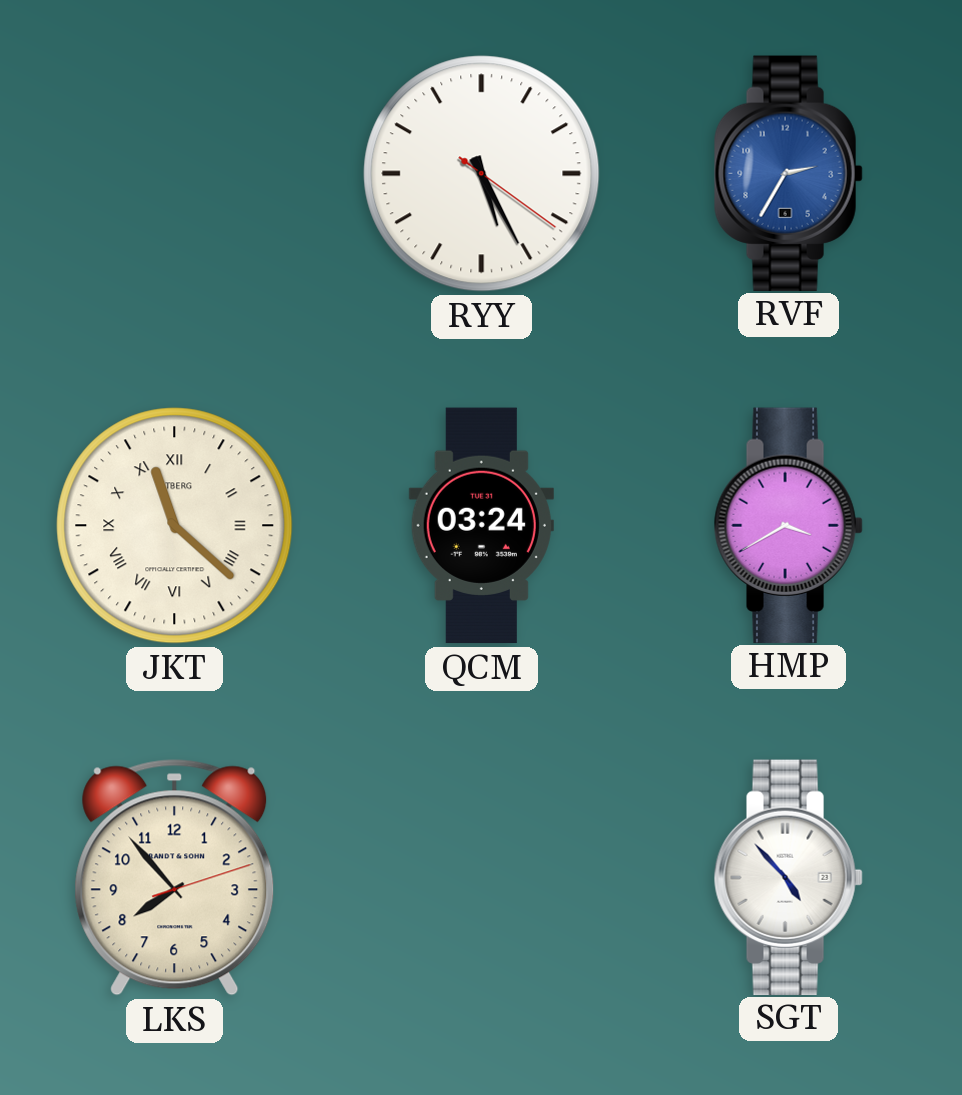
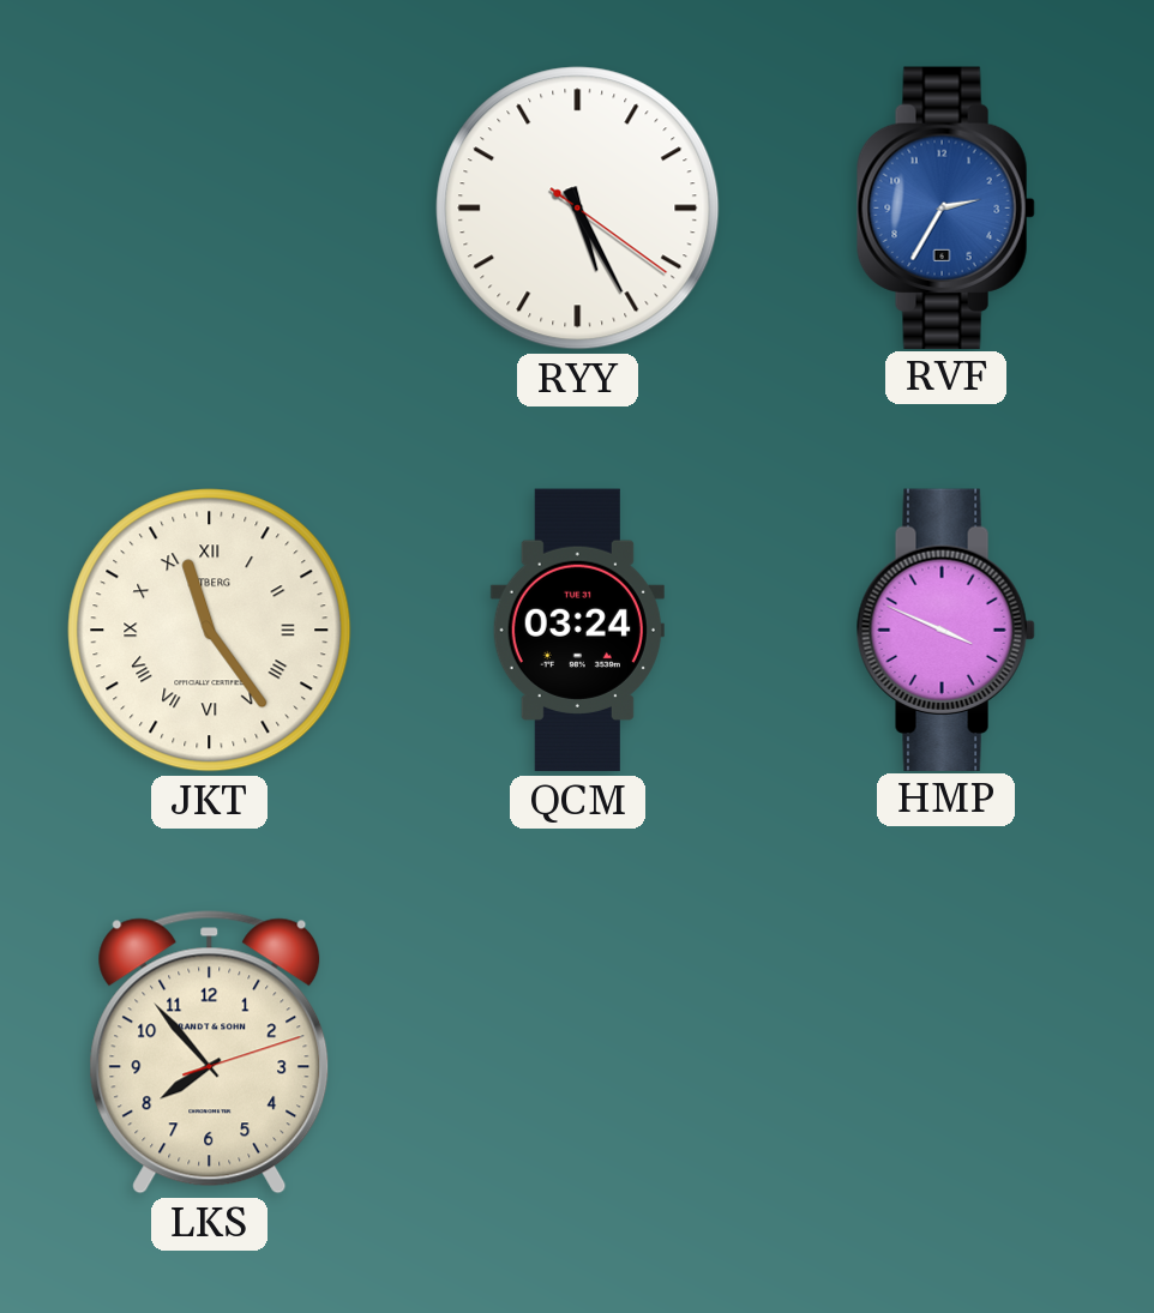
JKT: 11:22 -> 11:24 (210, 631)
HMP: 3:40 -> 3:49 (945, 630)
SGT: 4:53 -> none (788, 877)
